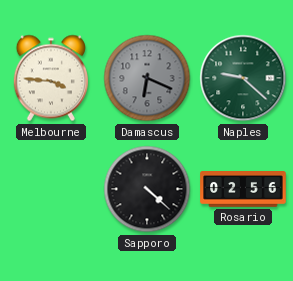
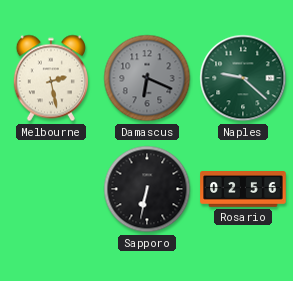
Melbourne: 3:46 -> 2:28 (51, 78)
Sapporo: 4:22 -> 6:32 (147, 189)
